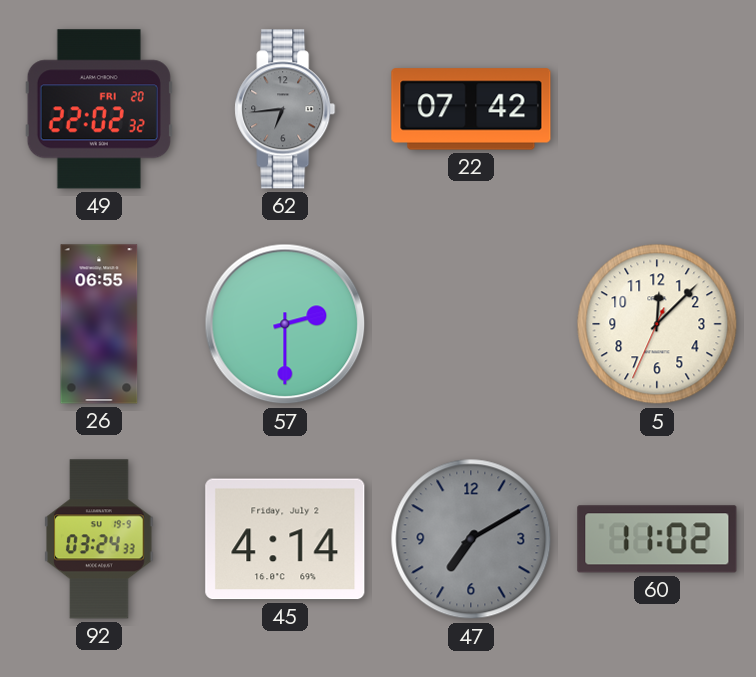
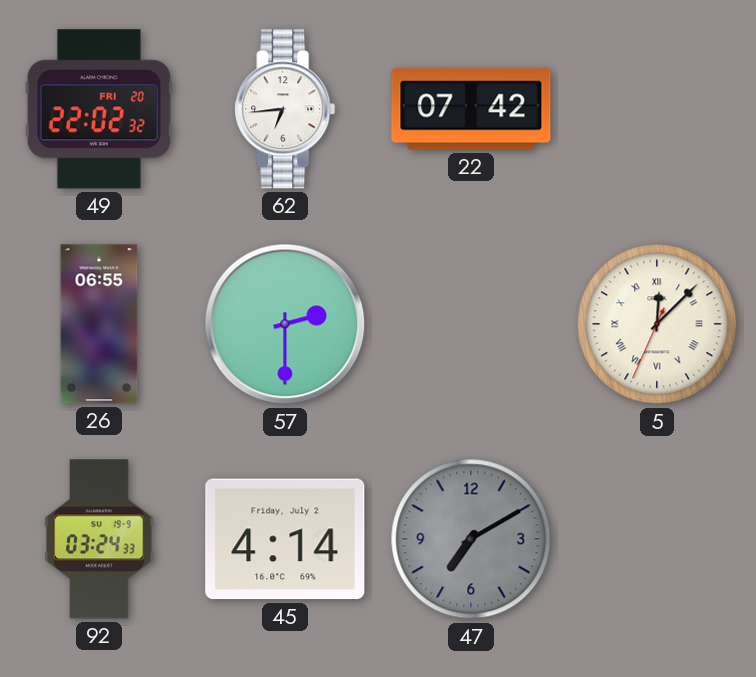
62 dial: grey -> white (285, 109)
5 numerals: Arabic -> Roman (657, 324)
60: 11:02 -> none (657, 539)
